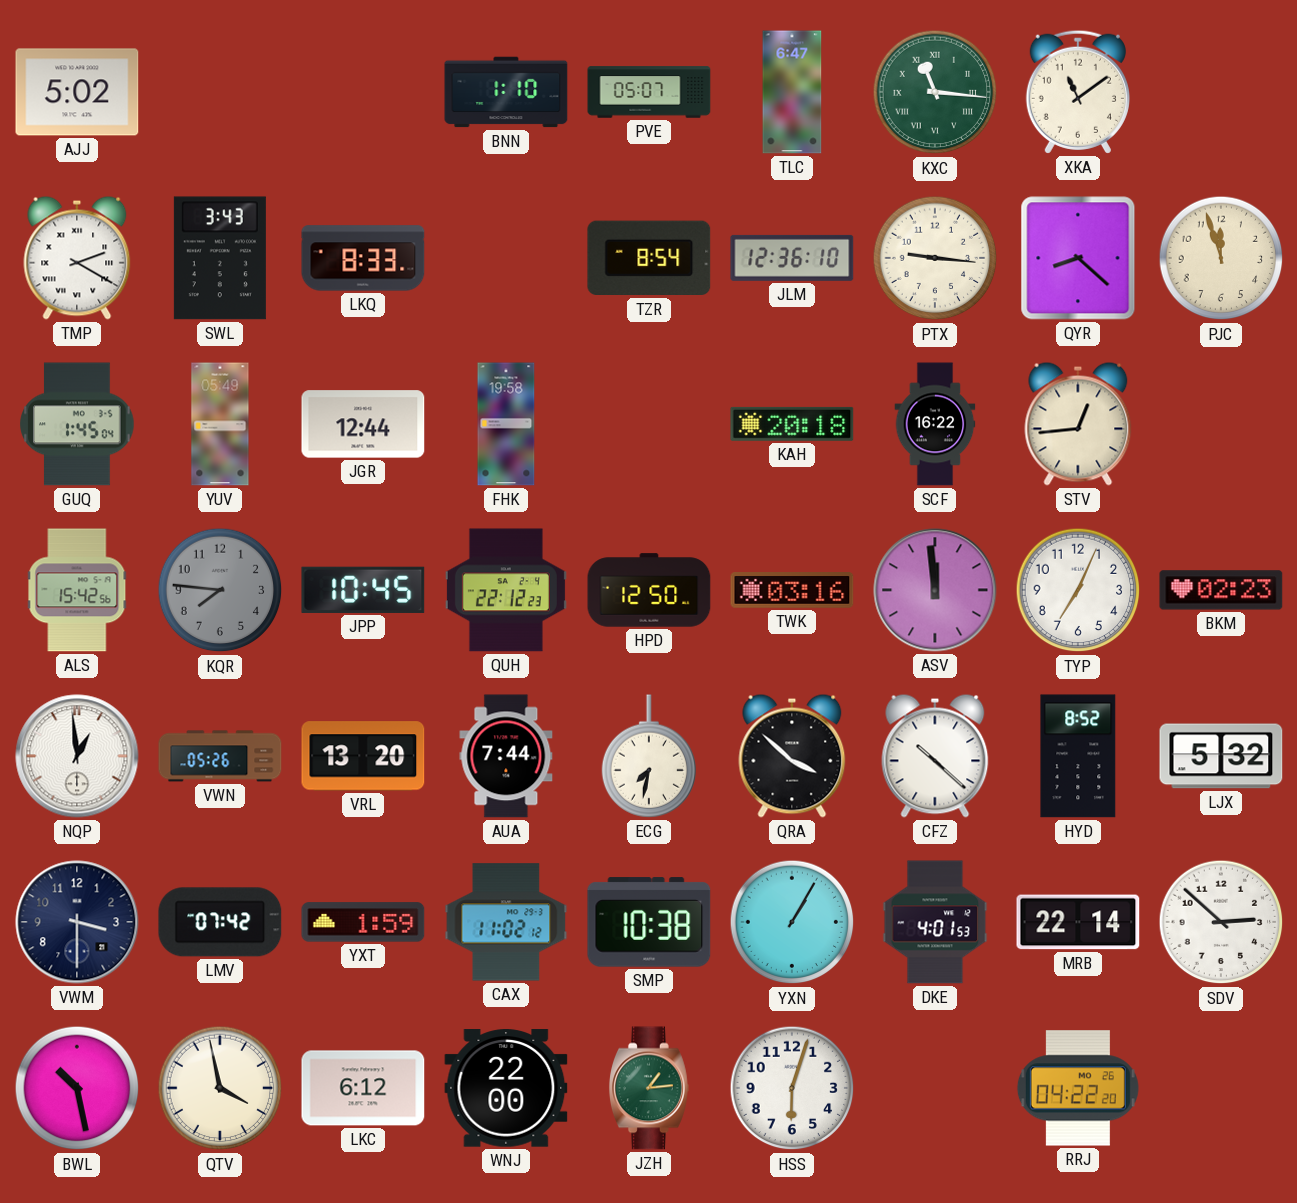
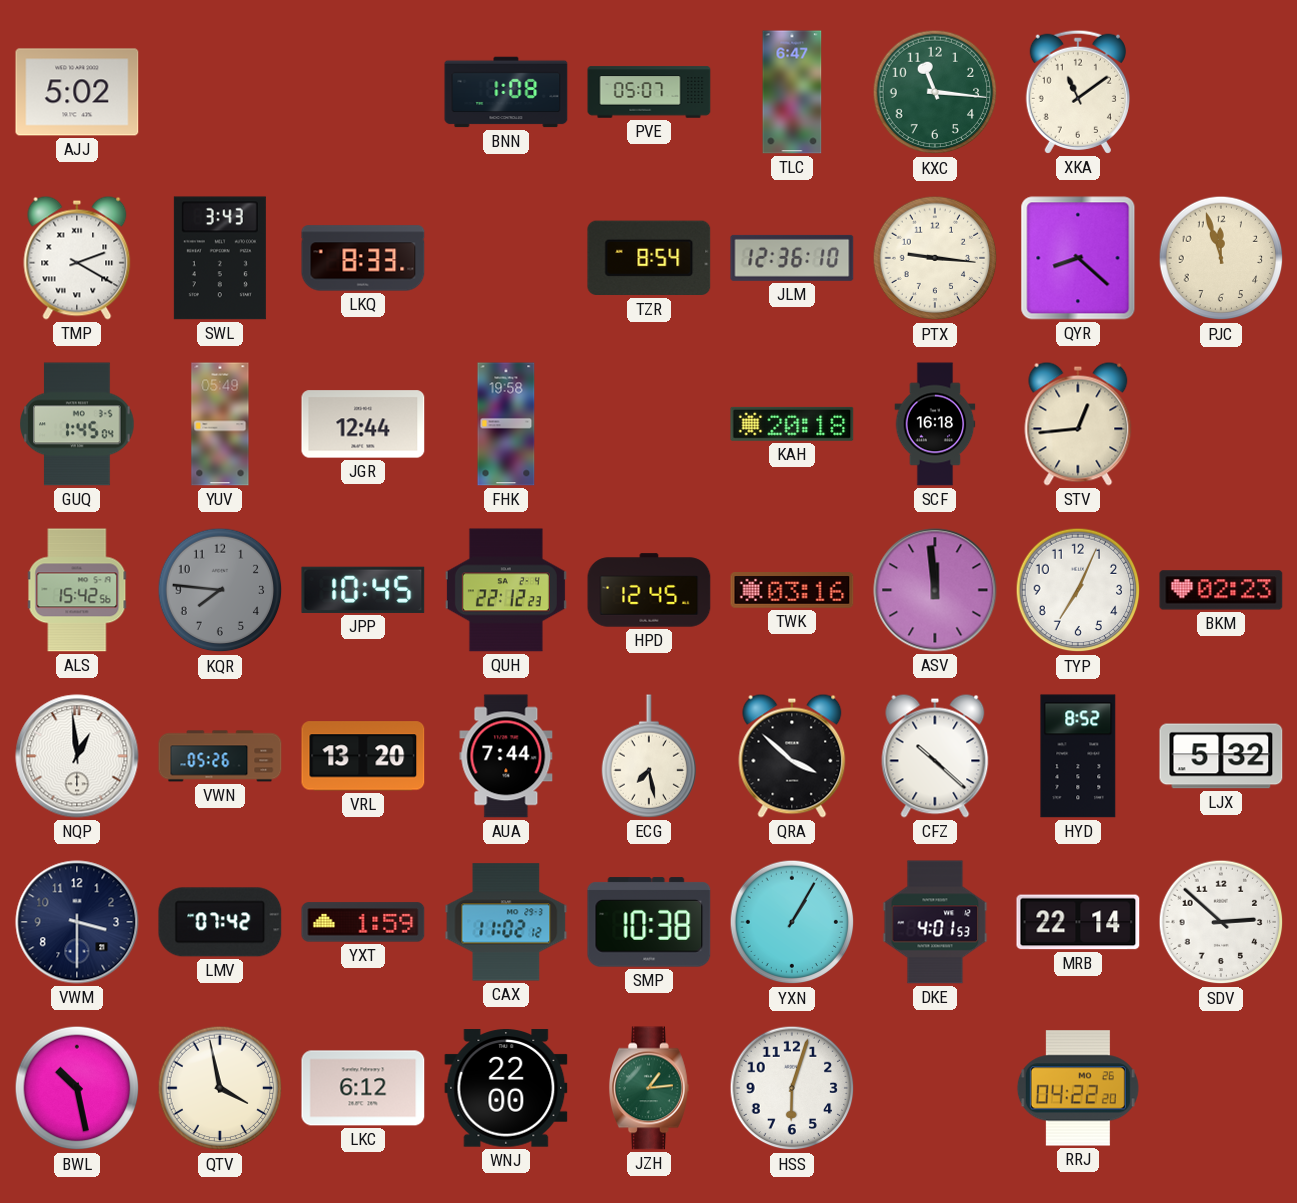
BNN: 1:10 -> 1:08 (506, 92)
KXC numerals: Roman -> Arabic (935, 92)
SCF: 16:22 -> 16:18 (935, 424)
HPD: 12:50 -> 12:45 (649, 590)
ECG: 7:32 -> 7:28 (649, 756)
